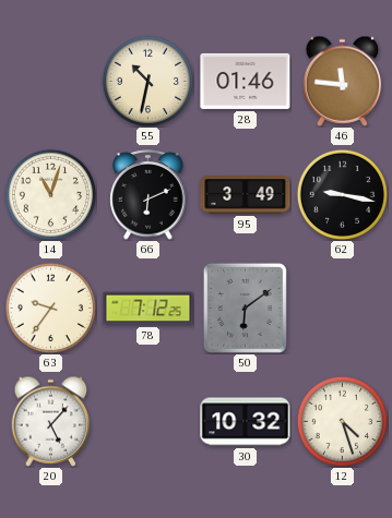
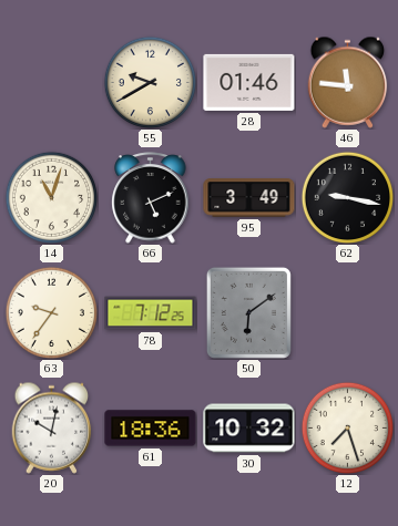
55: 10:32 -> 9:40 (150, 82)
66: 6:11 -> 5:11 (151, 198)
20: 5:07 -> 10:02 (52, 427)
61: none -> 18:36 (151, 429)
12: 4:27 -> 7:27 (347, 427)
